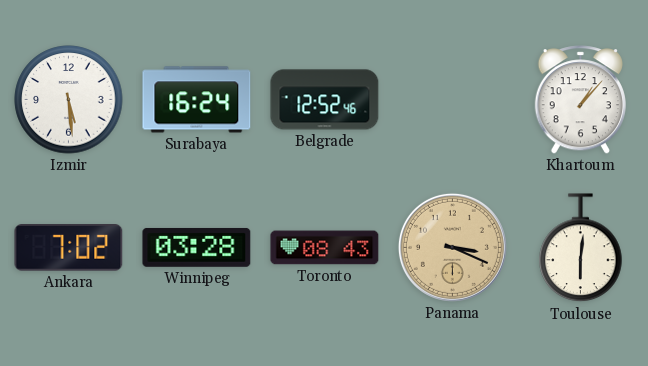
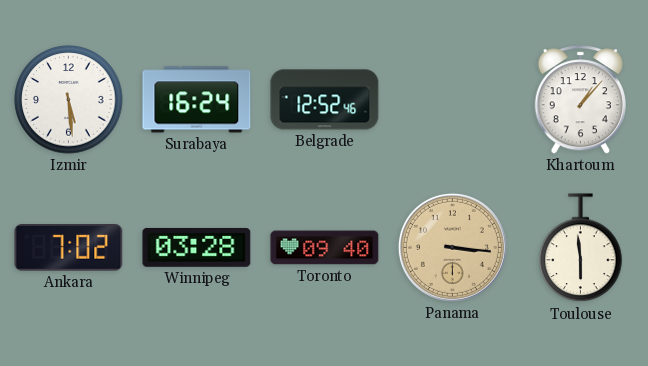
Toronto: 08:43 -> 09:40 (325, 248)
Panama: 3:19 -> 3:16 (452, 247)
Toulouse: 6:01 -> 5:59 (581, 248)
